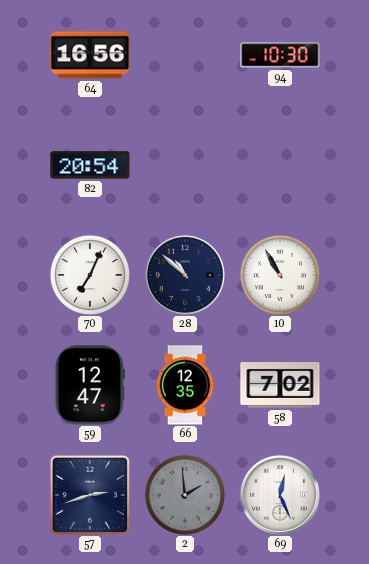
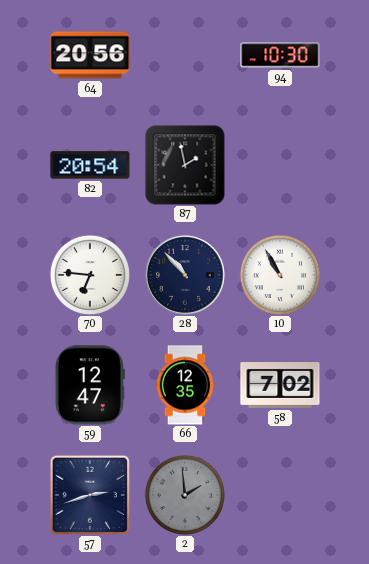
64: 16:56 -> 20:56 (90, 55)
87: none -> 1:58 (185, 165)
70: 7:04 -> 6:46 (90, 275)
28: 10:52 -> 10:53 (185, 275)
69: 12:26 -> none (280, 495)
